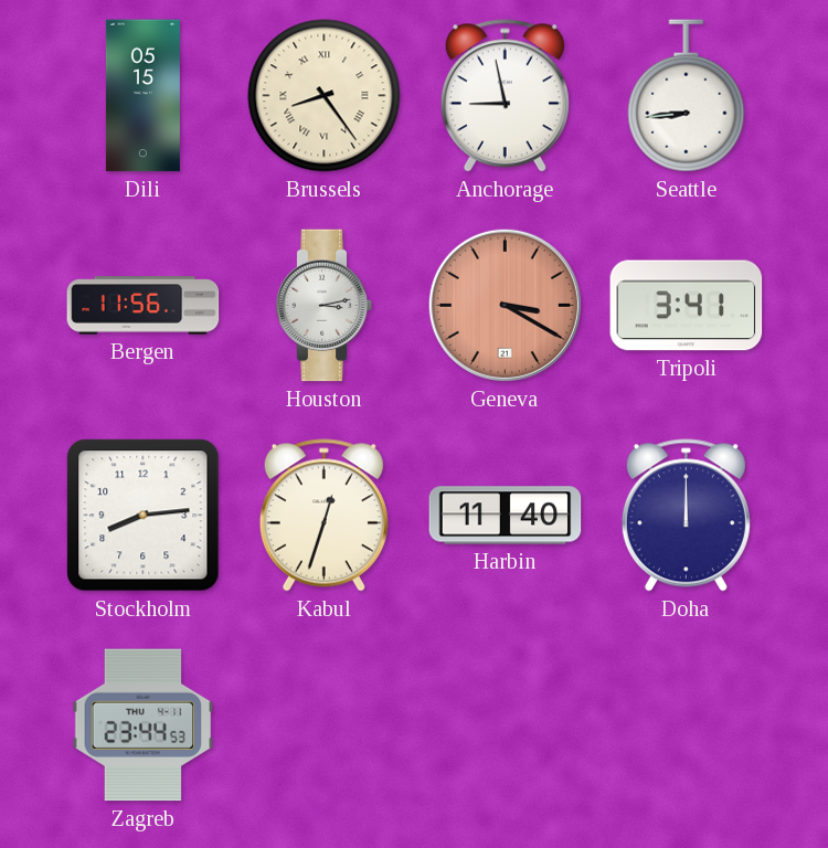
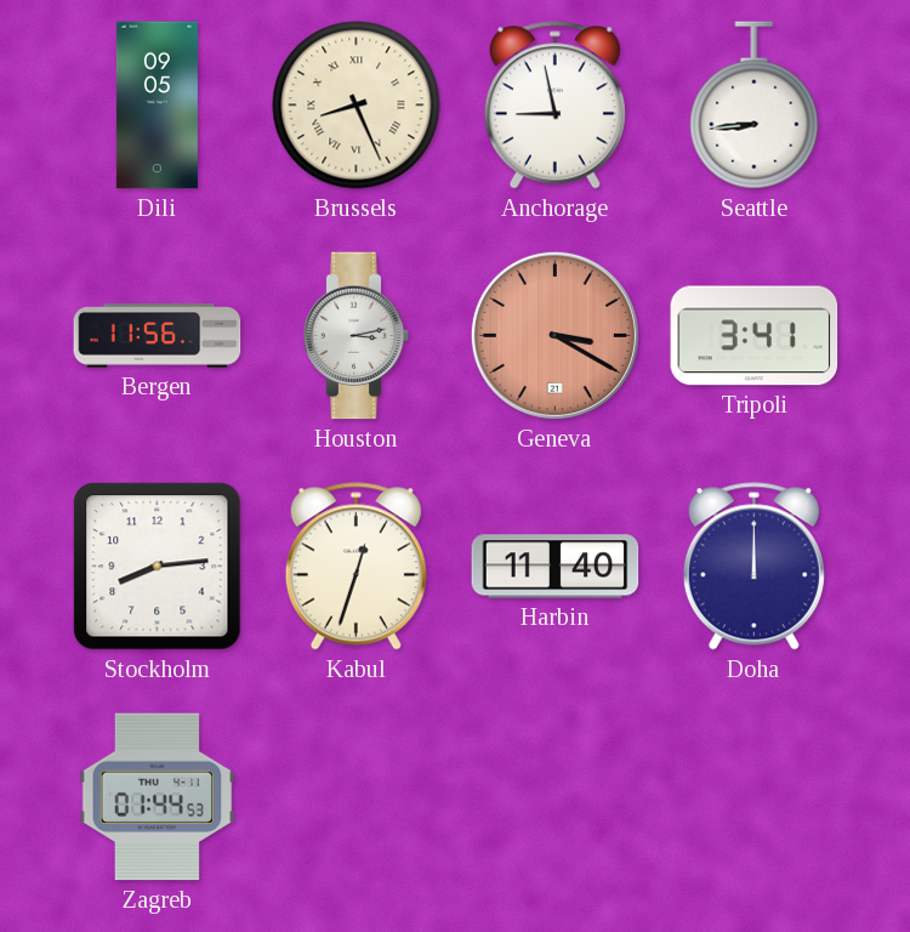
Dili: 05:15 -> 09:05 (157, 106)
Brussels: 8:24 -> 8:26 (357, 106)
Zagreb: 23:44 -> 01:44 (158, 797)
